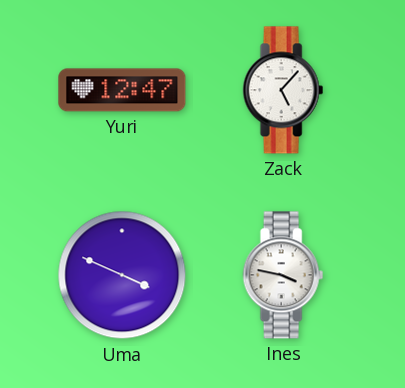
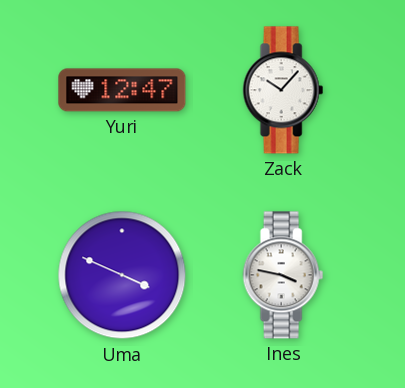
Zack: 5:07 -> 10:07 (283, 90)
